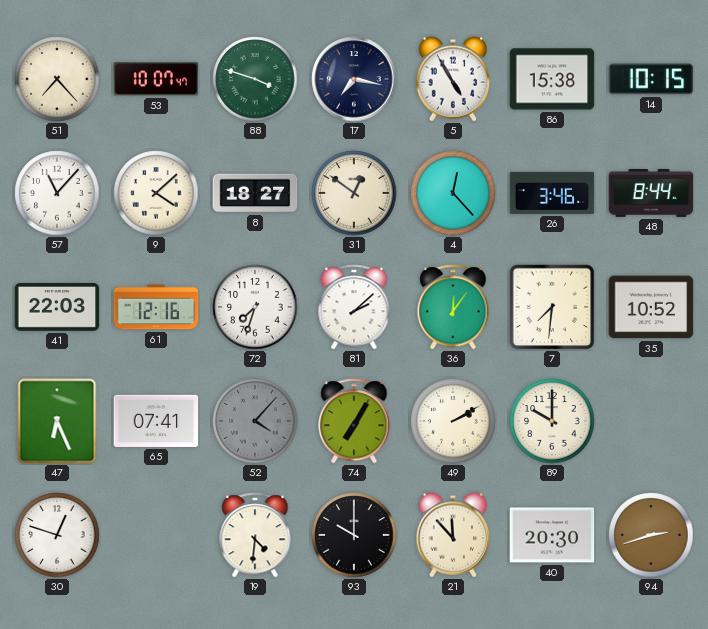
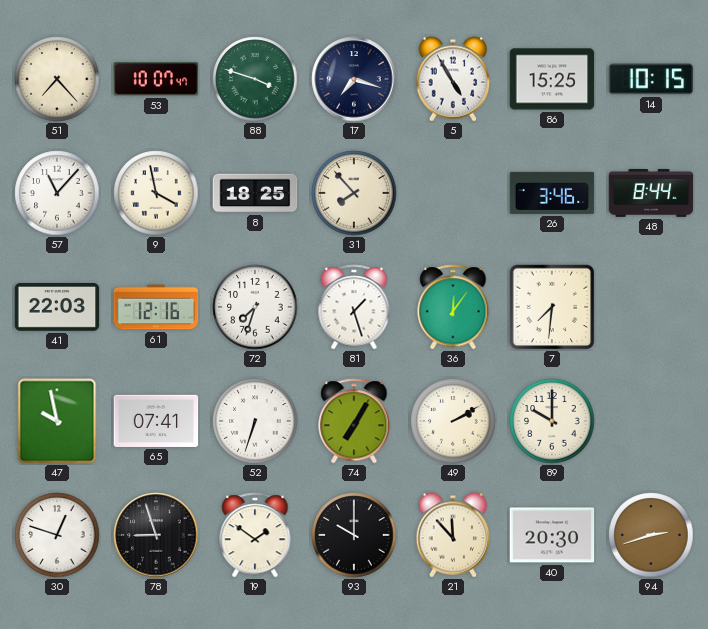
17: 7:17 -> 7:18 (354, 79)
86: 15:38 -> 15:25 (552, 79)
9: 4:08 -> 3:58 (156, 193)
8: 18:27 -> 18:25 (255, 193)
31: 12:51 -> 7:53 (354, 193)
4: 12:23 -> none (453, 193)
81: 2:08 -> 1:27 (354, 307)
35: 10:52 -> none (651, 307)
47: 6:26 -> 9:58 (57, 421)
52: 4:07 -> 6:33 (255, 421)
52 dial: grey -> white (255, 421)
78: none -> 8:57 (156, 535)
19: 4:31 -> 1:51 (255, 535)
